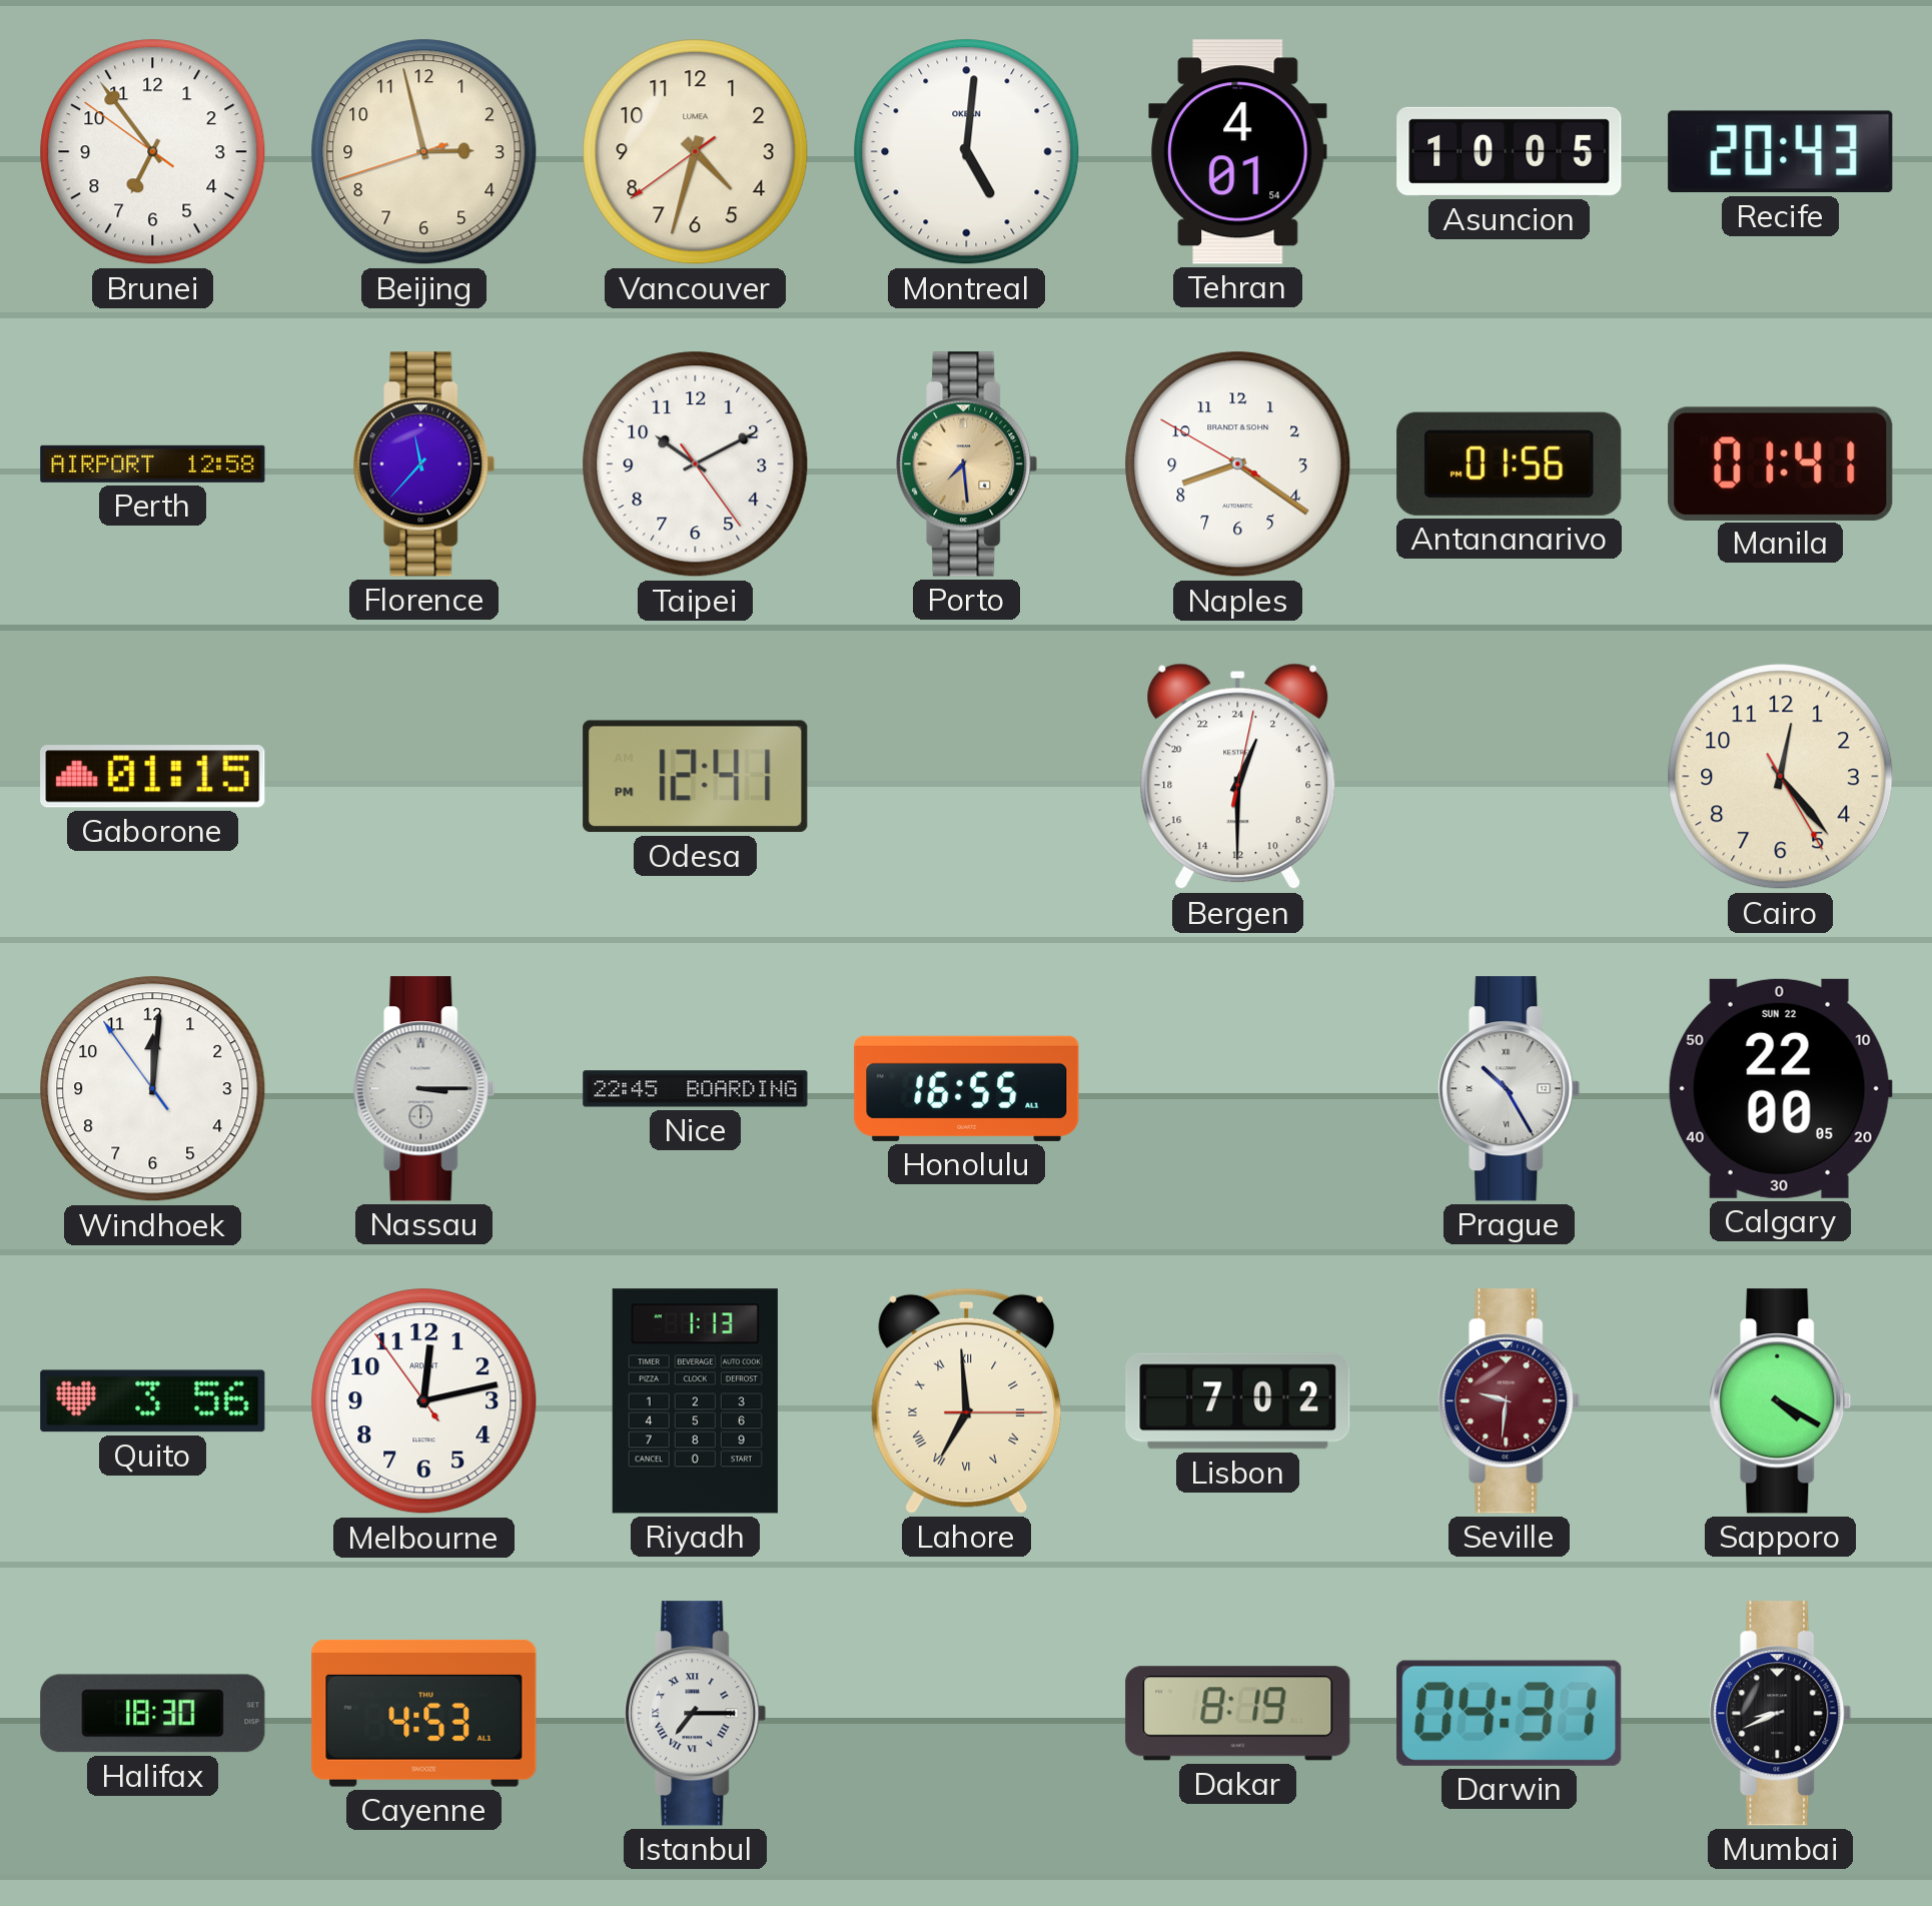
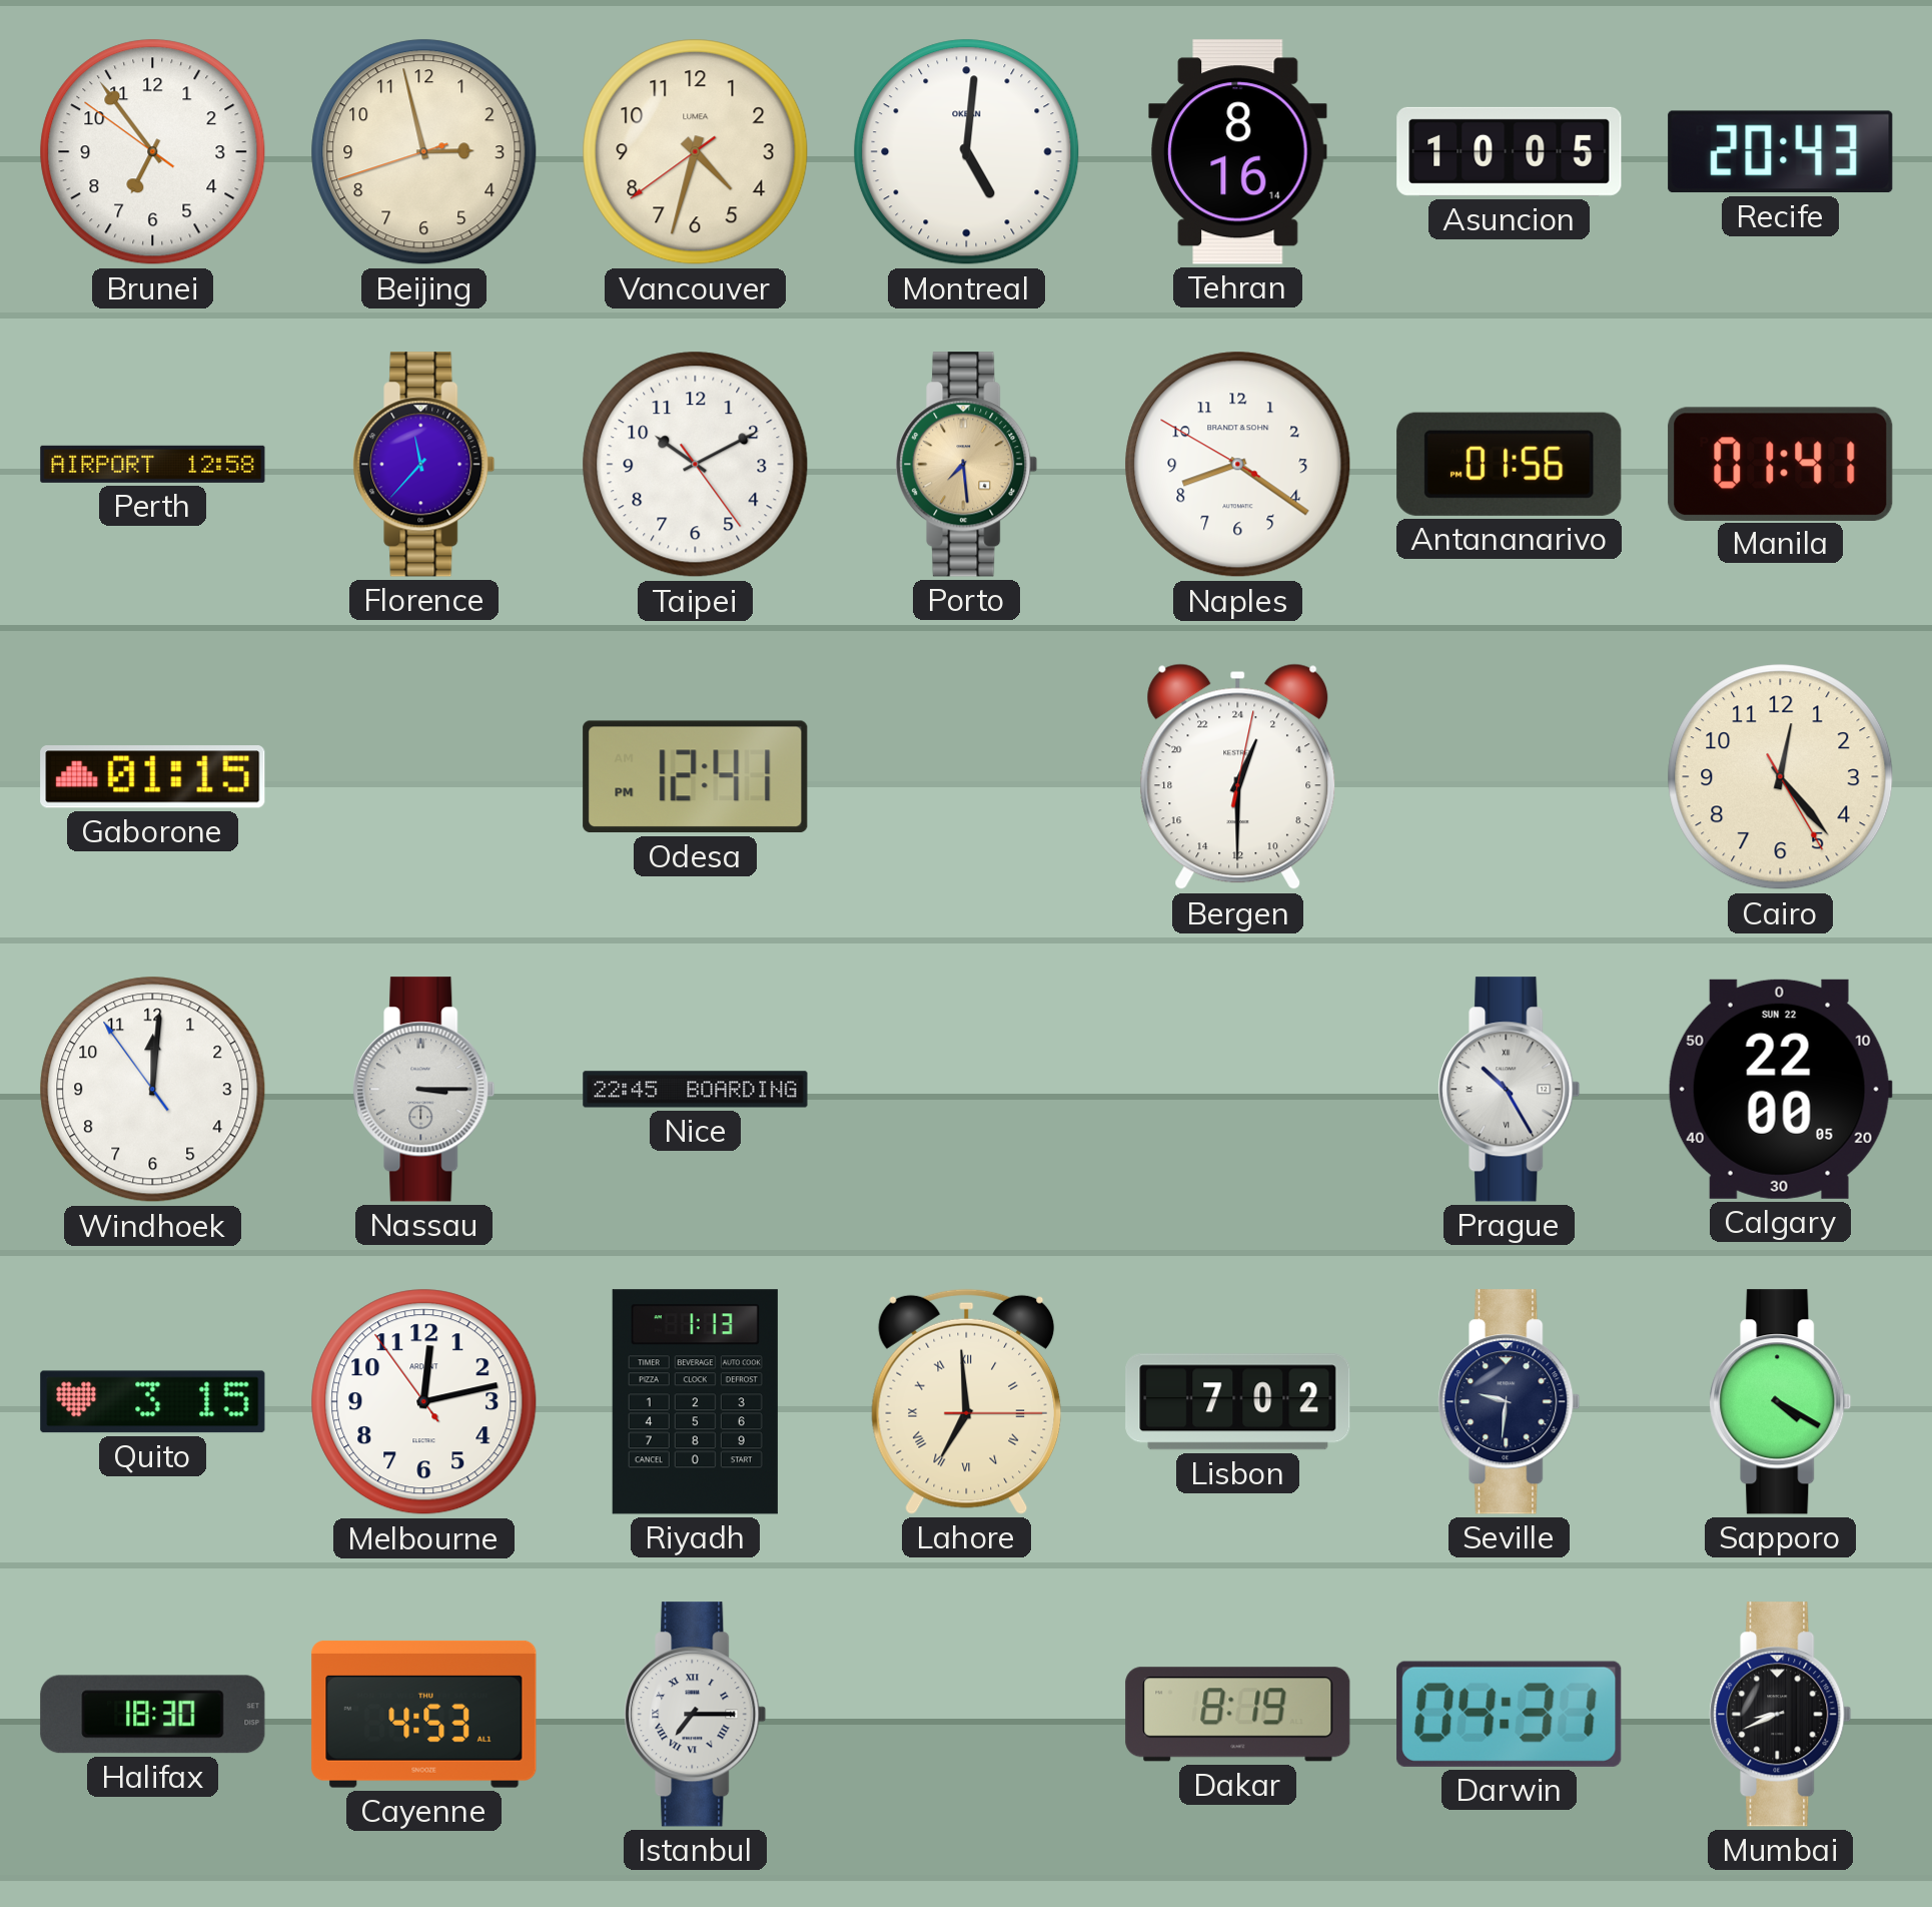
Tehran: 4:01 -> 8:16 (1238, 152)
Honolulu: 16:55 -> none (967, 1088)
Quito: 3:56 -> 3:15 (153, 1402)
Seville dial: burgundy -> navy (1510, 1402)
